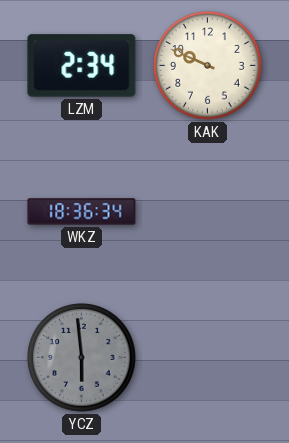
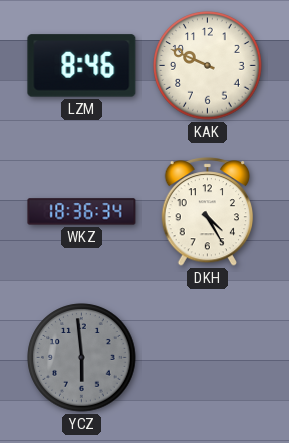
LZM: 2:34 -> 8:46 (82, 66)
DKH: none -> 4:25 (208, 212)
